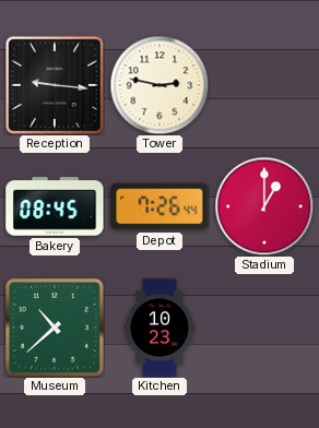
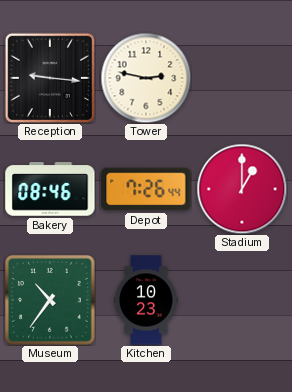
Bakery: 08:45 -> 08:46 (50, 189)
Museum: 10:38 -> 10:36 (50, 300)
